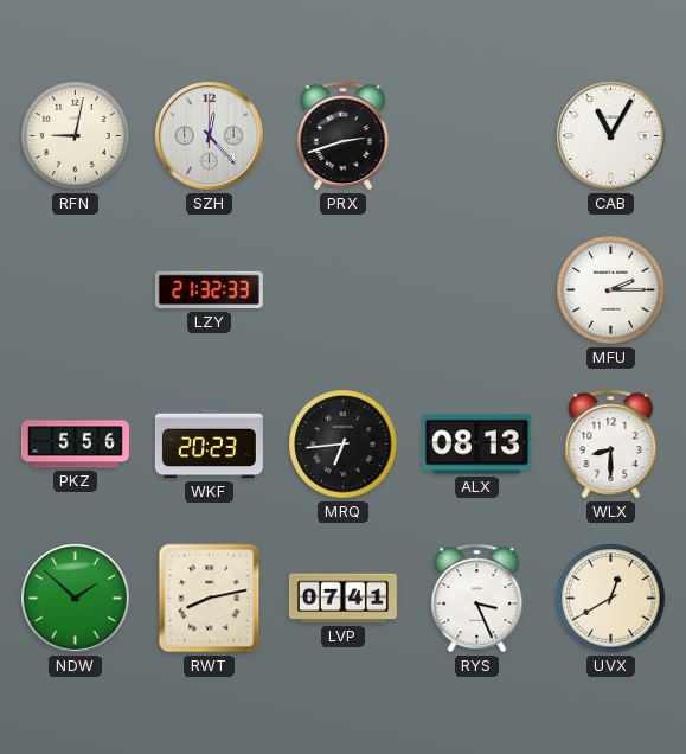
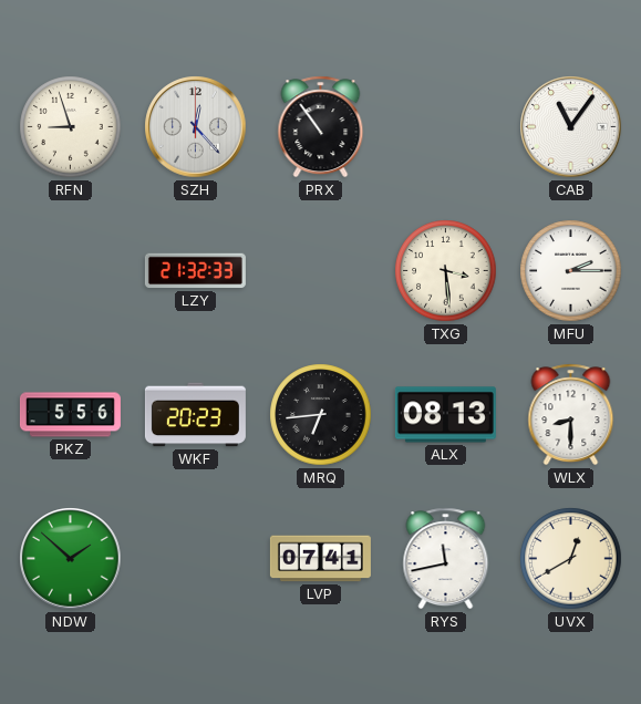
RFN: 9:02 -> 8:57 (71, 127)
PRX: 2:42 -> 10:54 (321, 127)
CAB: 11:05 -> 11:06 (571, 127)
TXG: none -> 3:29 (446, 271)
RWT: 8:13 -> none (210, 599)
RYS: 3:26 -> 11:43 (446, 559)
